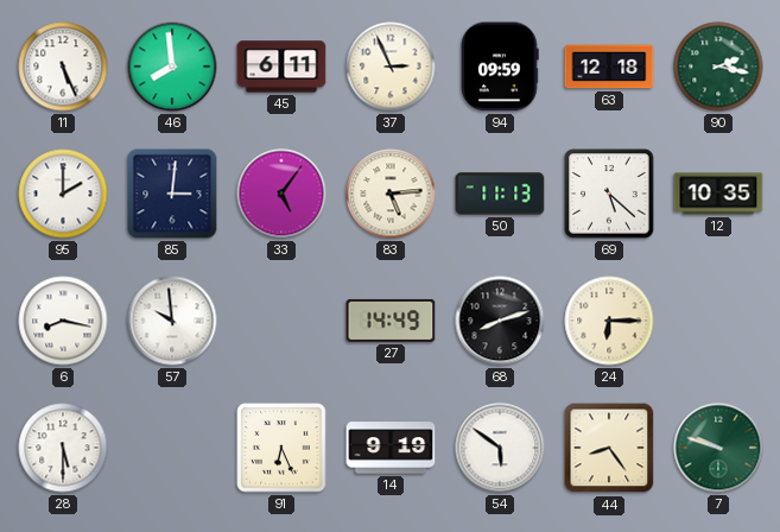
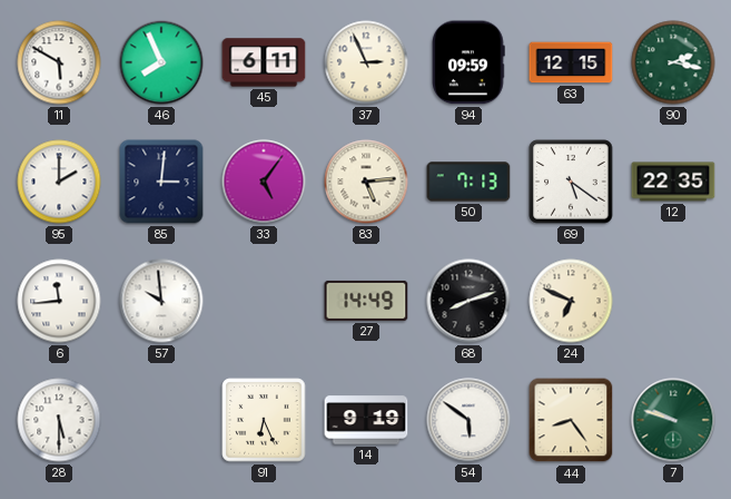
11: 5:26 -> 5:50 (59, 62)
46: 7:59 -> 7:56 (161, 62)
63: 12:18 -> 12:15 (571, 62)
50: 11:13 -> 7:13 (468, 182)
69: 5:22 -> 5:21 (571, 182)
12: 10:35 -> 22:35 (673, 182)
6: 8:17 -> 11:44 (59, 301)
24: 6:15 -> 6:49 (571, 301)
